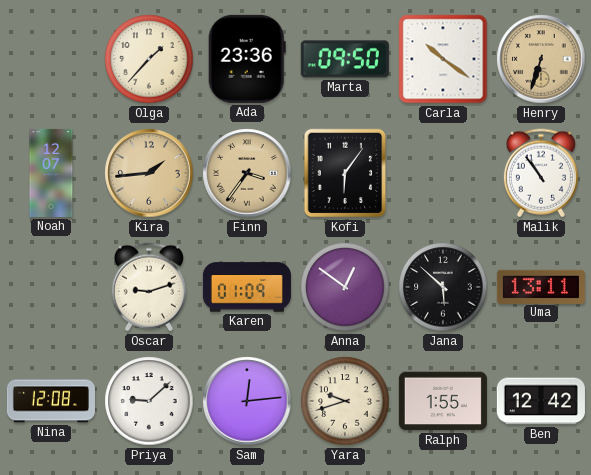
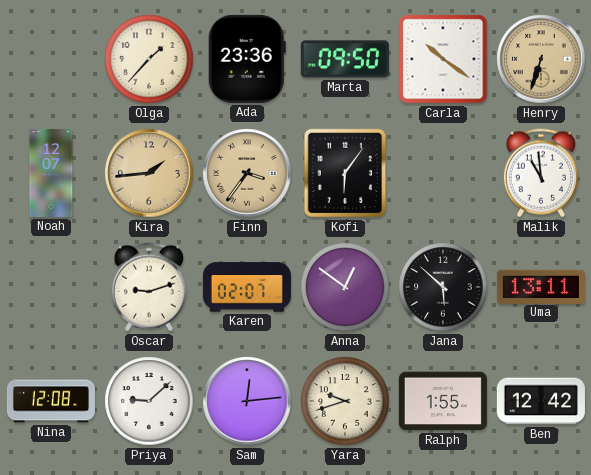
Malik: 10:54 -> 10:59 (541, 173)
Karen: 01:09 -> 02:07 (247, 287)
